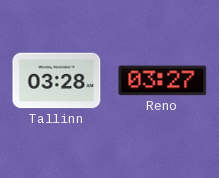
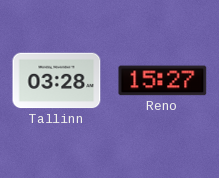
Reno: 03:27 -> 15:27 (163, 81)
